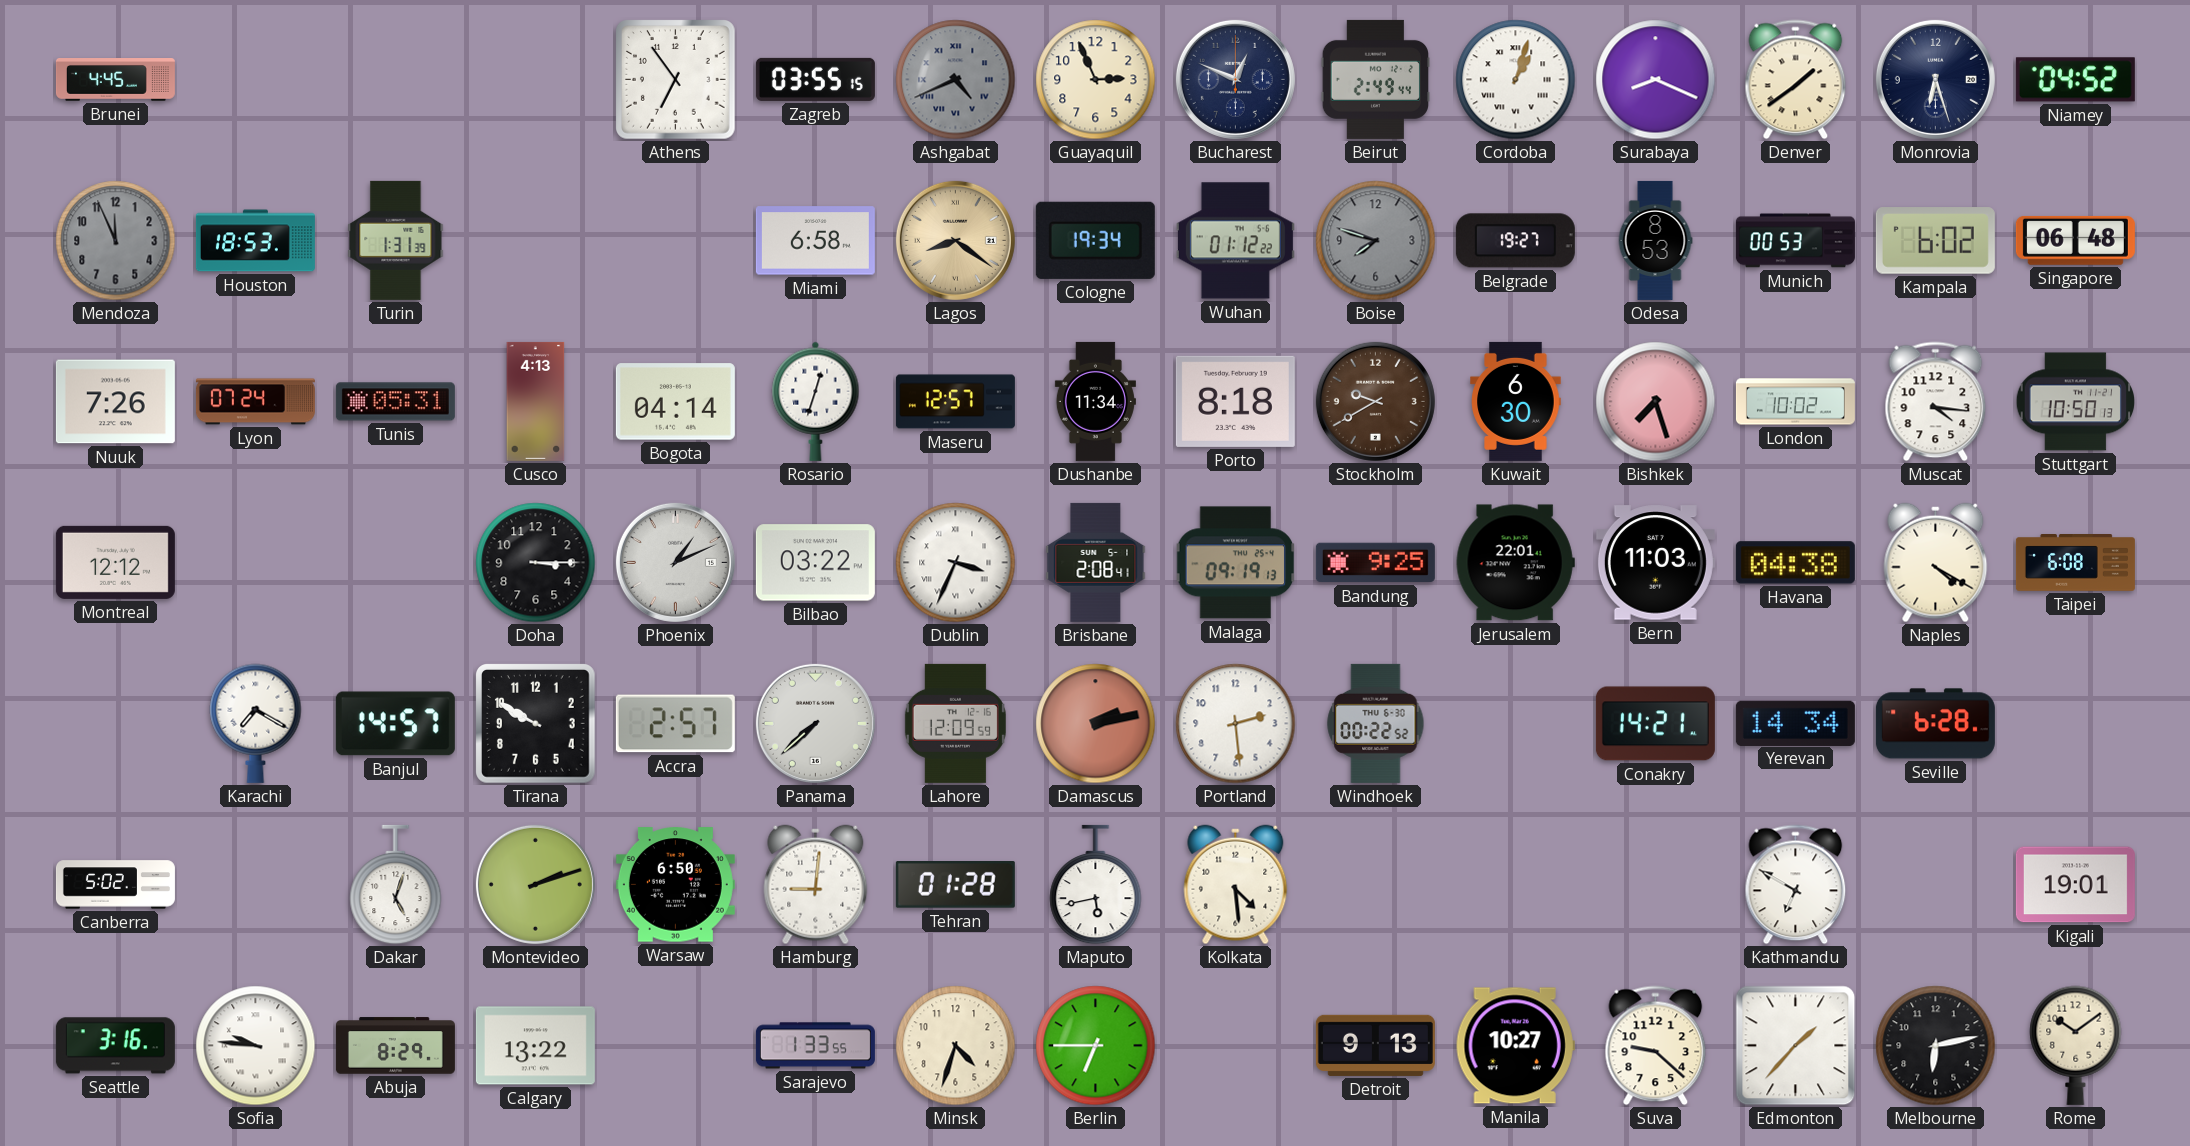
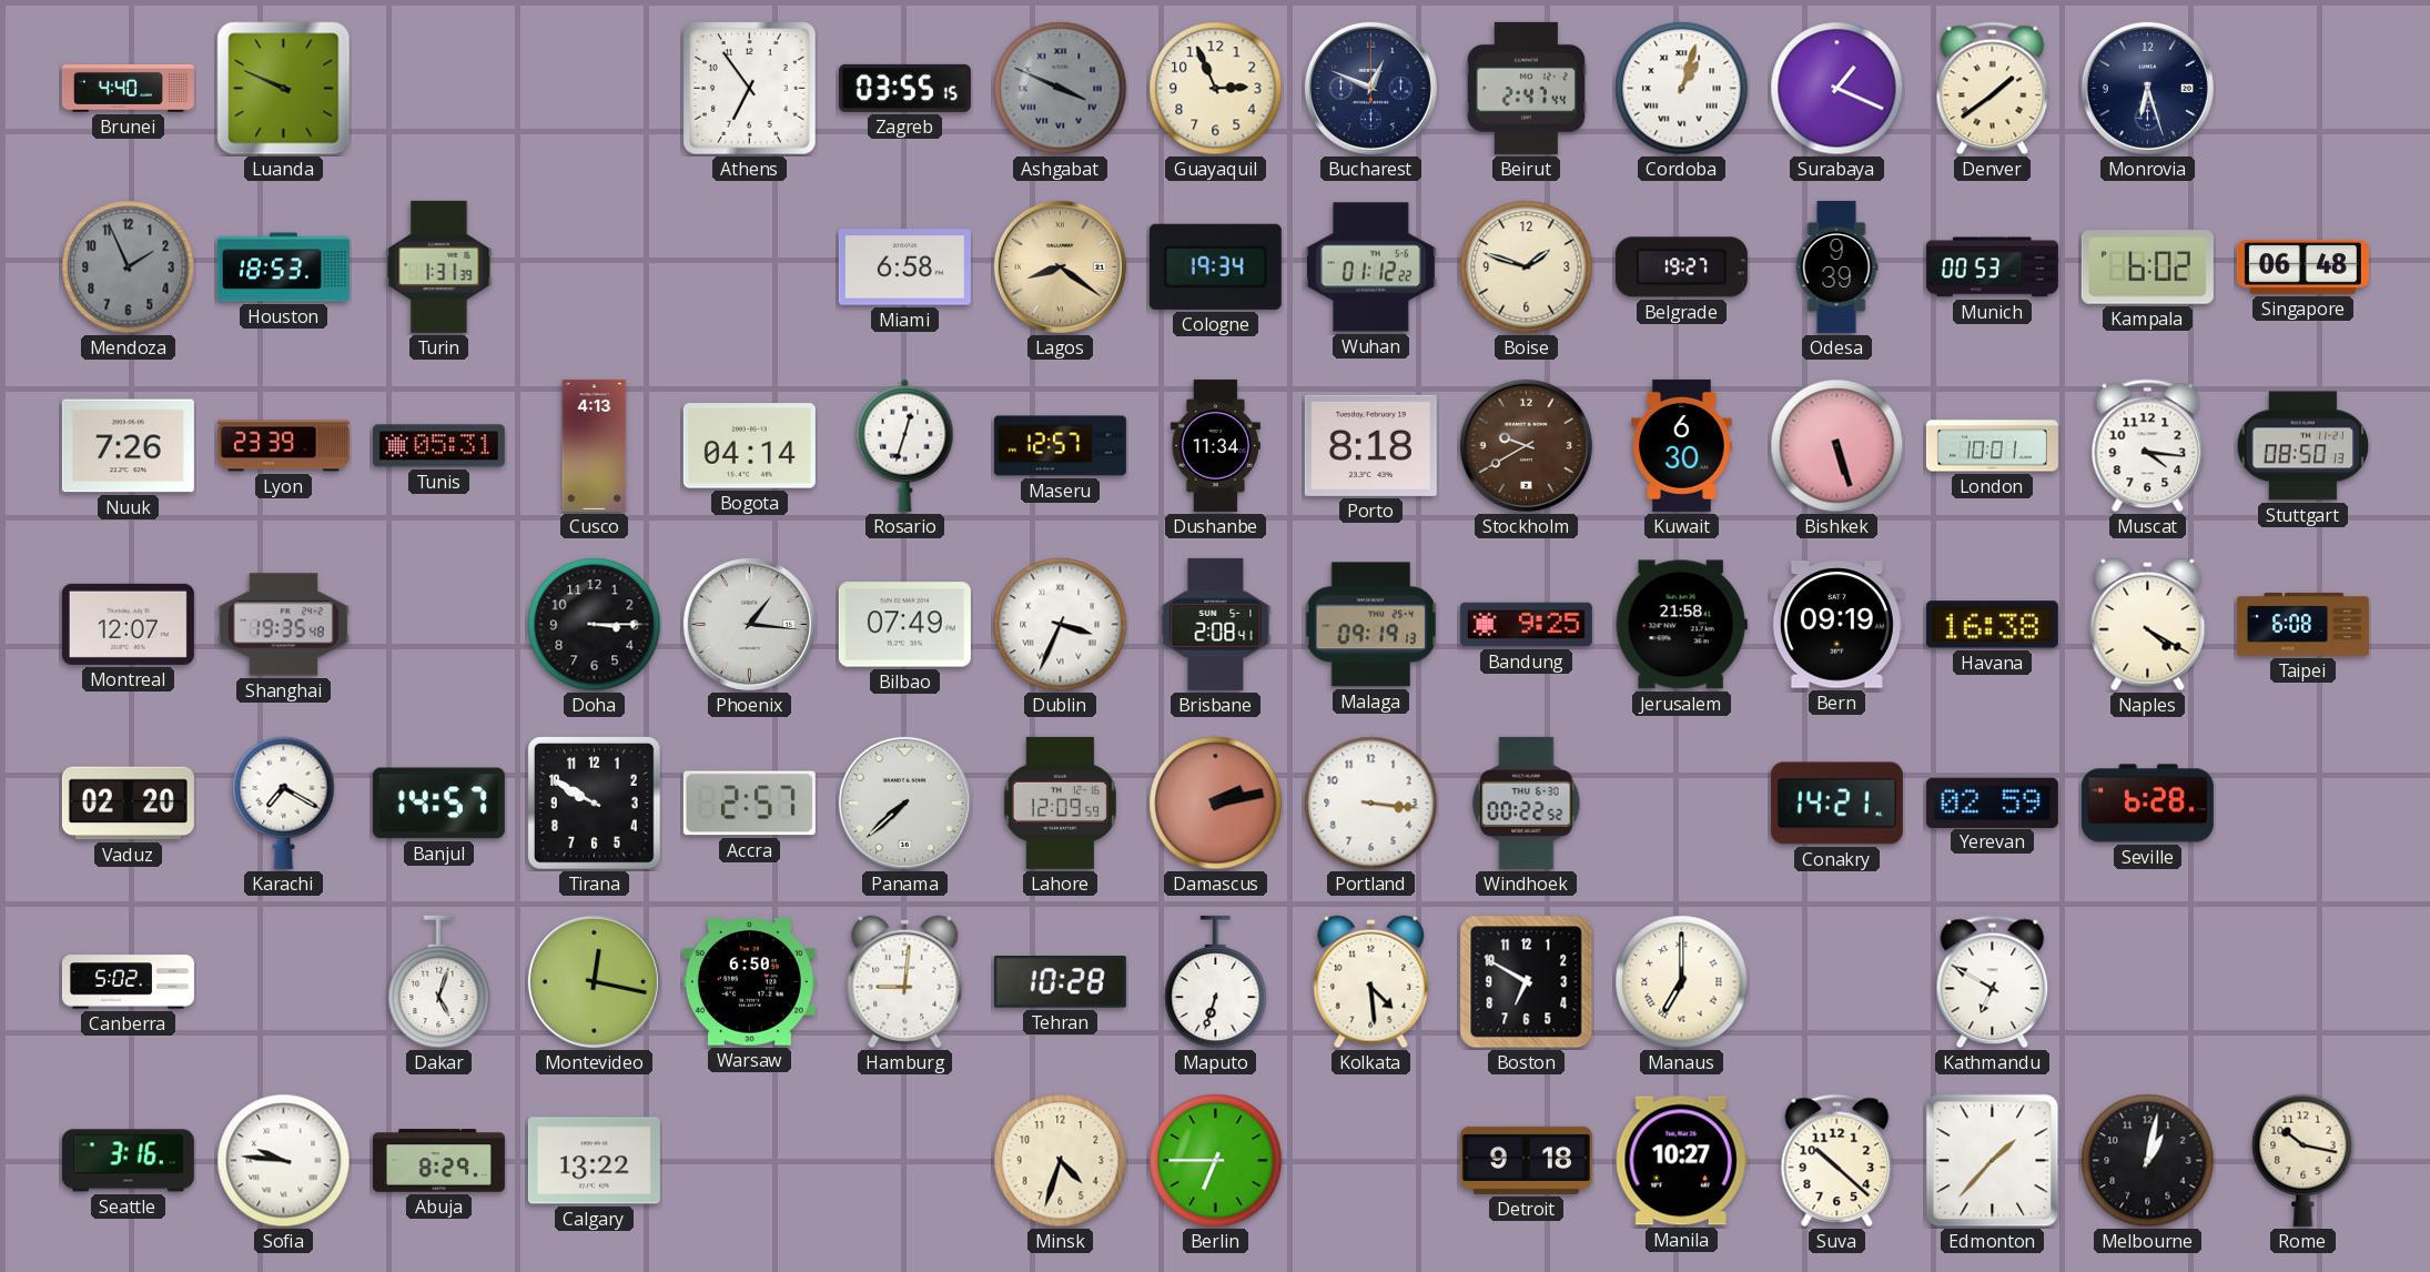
Brunei: 4:45 -> 4:40 (128, 89)
Luanda: none -> 9:49 (284, 89)
Ashgabat: 4:41 -> 3:49 (1061, 89)
Beirut: 2:49 -> 2:47 (1526, 88)
Surabaya: 8:19 -> 1:19 (1837, 89)
Niamey: 04:52 -> none (2075, 80)
Mendoza: 11:56 -> 1:56 (129, 267)
Boise: 7:48 -> 1:48 (1527, 267)
Boise dial: grey -> cream (1527, 267)
Odesa: 8:53 -> 9:39 (1836, 266)
Lyon: 07:24 -> 23:39 (283, 446)
Bishkek: 7:27 -> 5:27 (1837, 446)
London: 10:02 -> 10:01 (1992, 446)
Stuttgart: 10:50 -> 08:50 (2304, 446)
Montreal: 12:12 -> 12:07 (128, 624)
Shanghai: none -> 19:35 (283, 625)
Phoenix: 1:11 -> 1:16 (749, 624)
Bilbao: 03:22 -> 07:49 (904, 625)
Jerusalem: 22:01 -> 21:58 (1681, 625)
Bern: 11:03 -> 09:19 (1836, 625)
Havana: 04:38 -> 16:38 (1992, 625)
Vaduz: none -> 02:20 (128, 804)
Portland: 2:29 -> 3:16 (1371, 804)
Yerevan: 14:34 -> 02:59 (1992, 802)
Montevideo: 2:12 -> 12:17 (594, 981)
Tehran: 01:28 -> 10:28 (1060, 982)
Maputo: 5:43 -> 6:33 (1216, 982)
Boston: none -> 6:50 (1527, 982)
Manaus: none -> 7:00 (1682, 982)
Kigali: 19:01 -> none (2075, 885)
Sarajevo: 1:33 -> none (815, 1046)
Detroit: 9:13 -> 9:18 (1526, 1160)
Suva: 9:22 -> 10:22 (1837, 1161)
Melbourne: 6:13 -> 1:02 (2148, 1161)
Rome: 10:09 -> 10:17 (2304, 1160)
